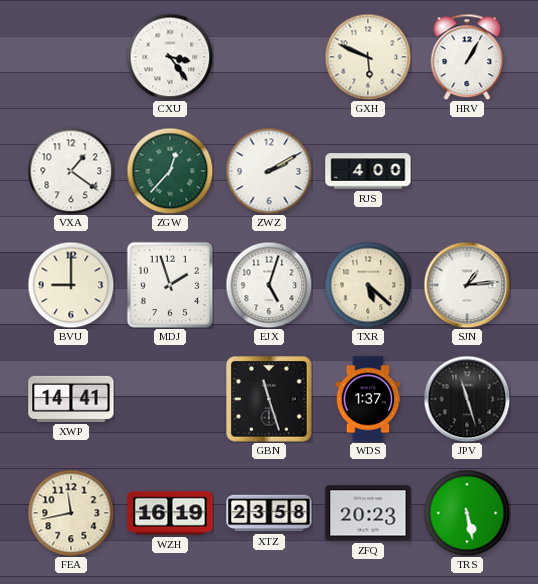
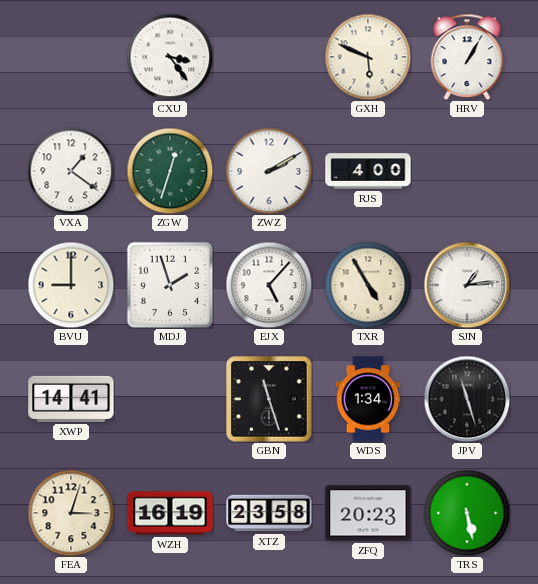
ZGW: 12:37 -> 12:33 (170, 171)
EJX: 5:03 -> 5:07 (269, 285)
TXR: 5:22 -> 4:55 (368, 285)
WDS: 1:37 -> 1:34 (368, 399)
FEA: 11:43 -> 3:03 (71, 513)
